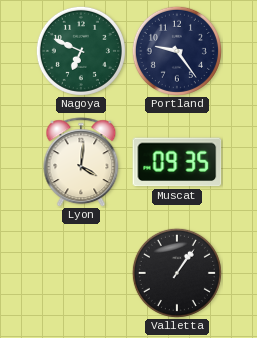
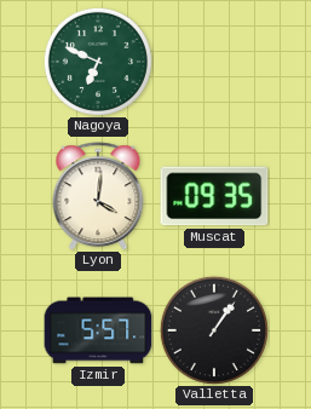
Portland: 9:24 -> none (177, 51)
Izmir: none -> 5:57 (98, 330)
